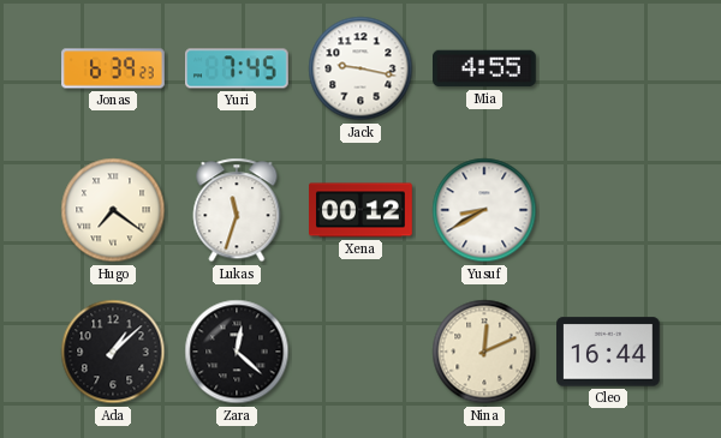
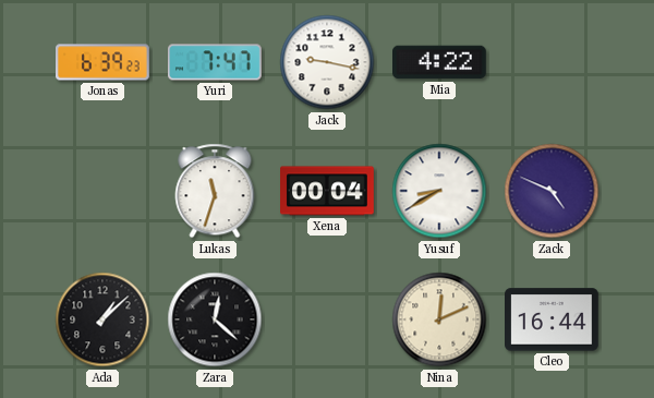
Yuri: 7:45 -> 7:47 (216, 62)
Mia: 4:55 -> 4:22 (440, 62)
Hugo: 7:21 -> none (113, 210)
Xena: 00:12 -> 00:04 (327, 191)
Zack: none -> 4:49 (552, 191)
